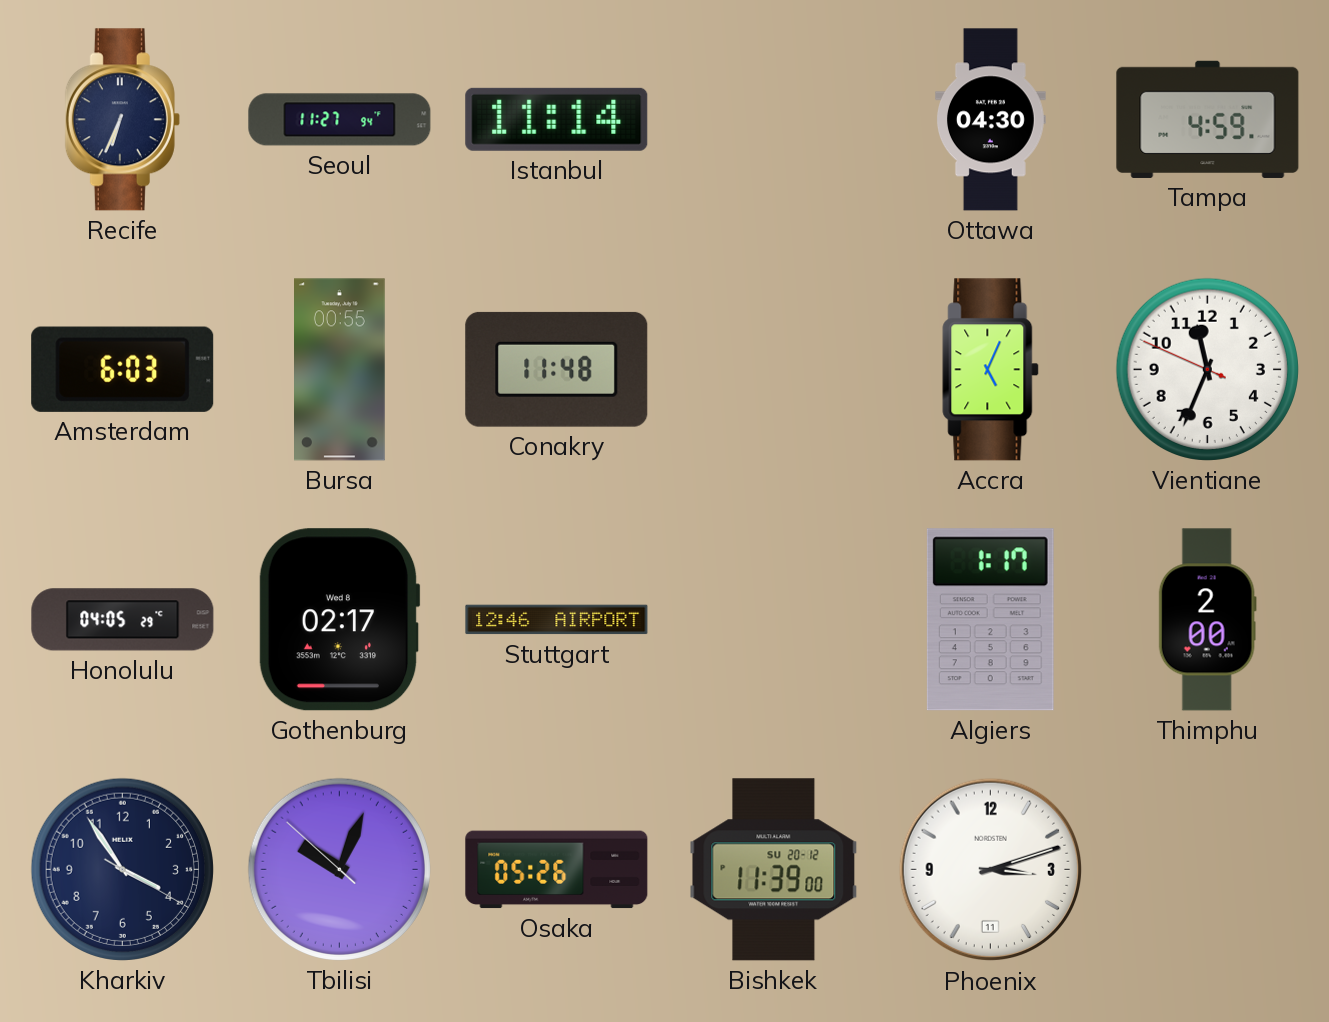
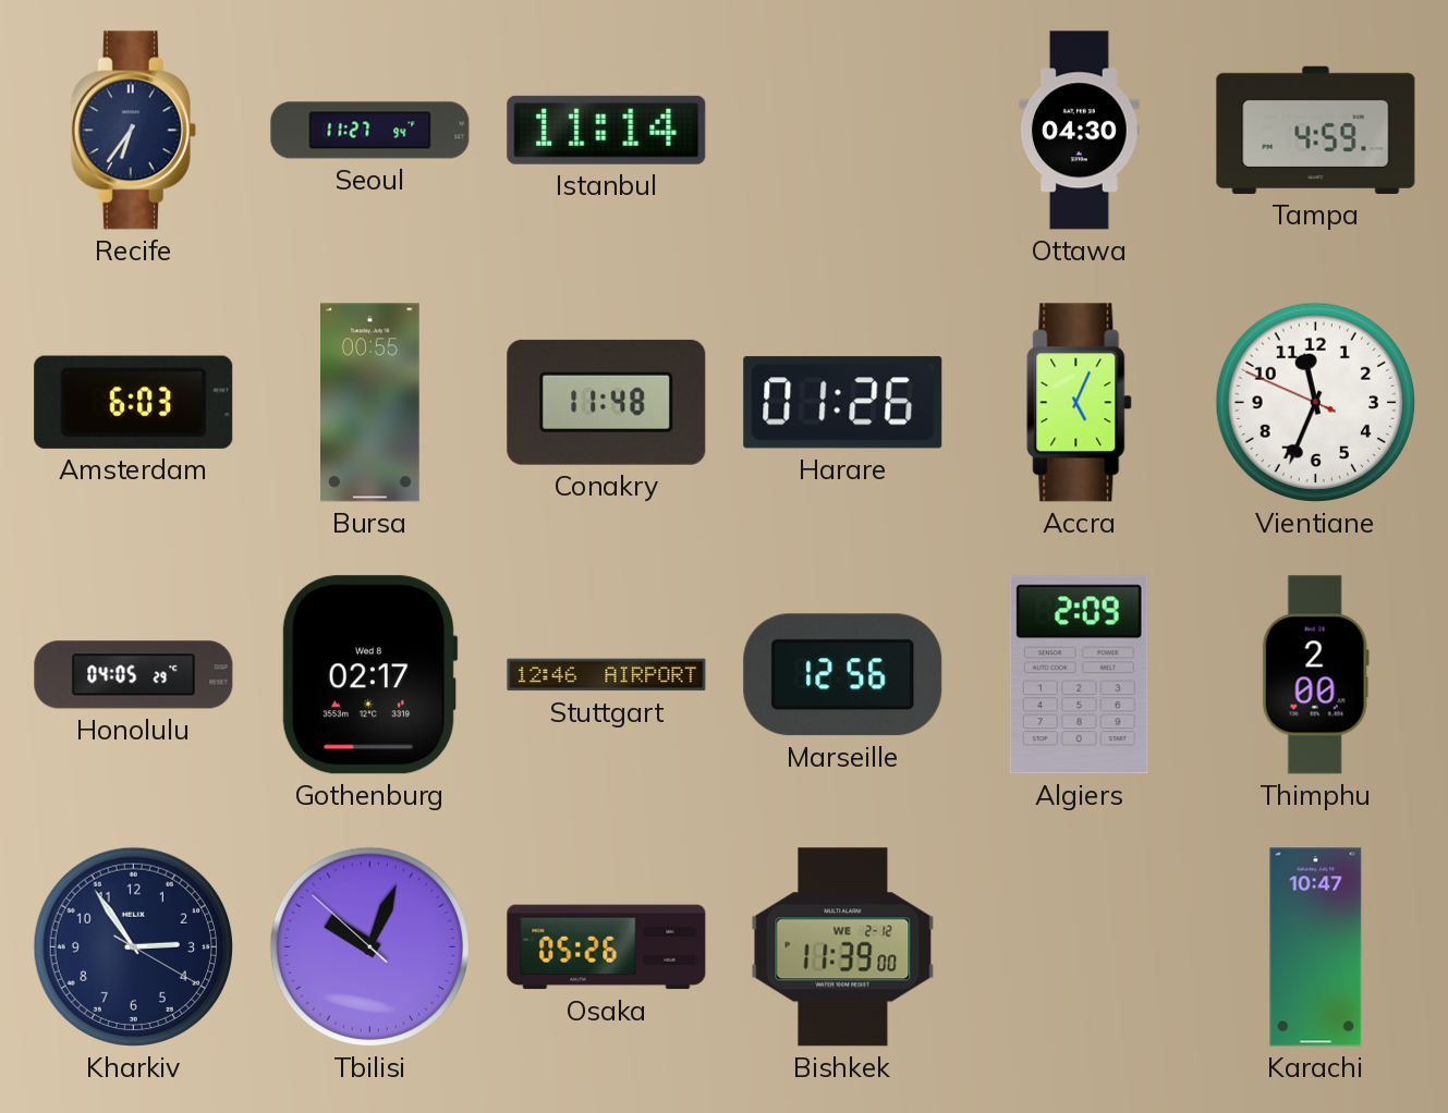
Recife: 6:34 -> 6:36 (133, 131)
Harare: none -> 01:26 (843, 403)
Marseille: none -> 12:56 (843, 675)
Algiers: 1:17 -> 2:09 (1079, 675)
Kharkiv: 3:54 -> 2:54 (133, 946)
Bishkek date: SU 20-12 -> WE 2-12 (843, 947)
Phoenix: 3:12 -> none (991, 870)
Karachi: none -> 10:47 (1316, 947)
